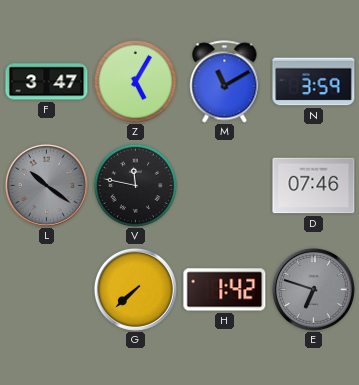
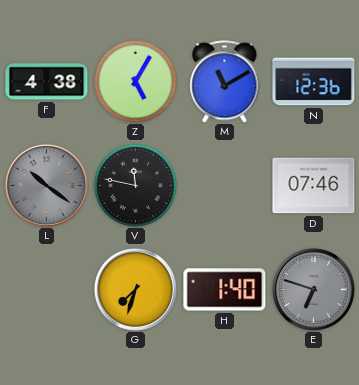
F: 3:47 -> 4:38 (47, 82)
N: 3:59 -> 12:36 (314, 82)
G: 7:38 -> 7:33 (135, 289)
H: 1:42 -> 1:40 (225, 290)
